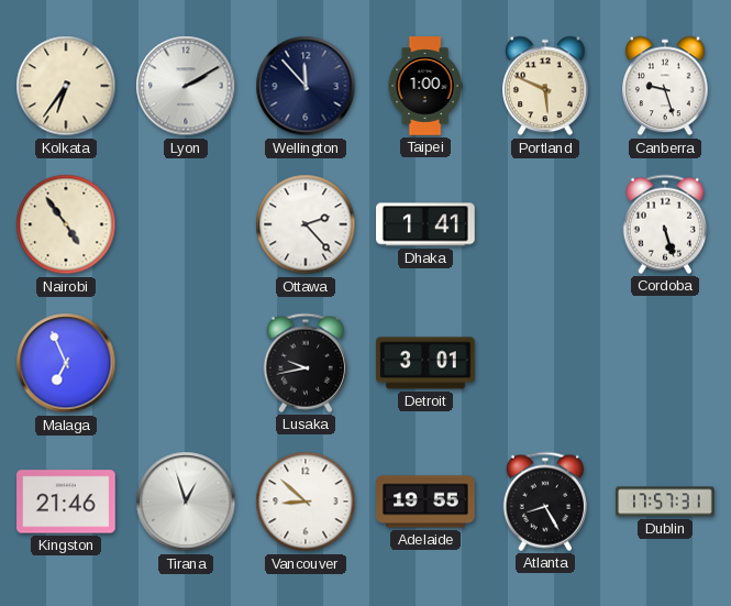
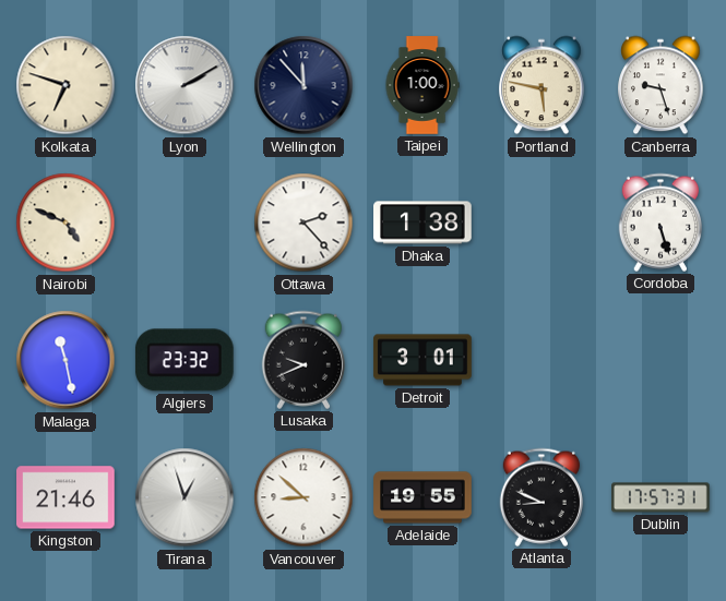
Kolkata: 6:36 -> 6:48 (66, 85)
Portland: 5:49 -> 5:47 (541, 85)
Nairobi: 4:54 -> 4:49 (66, 223)
Dhaka: 1:41 -> 1:38 (422, 223)
Malaga: 6:56 -> 11:28 (66, 360)
Algiers: none -> 23:32 (185, 360)
Lusaka: 9:43 -> 9:41 (302, 360)
Atlanta: 8:25 -> 8:49 (540, 497)
